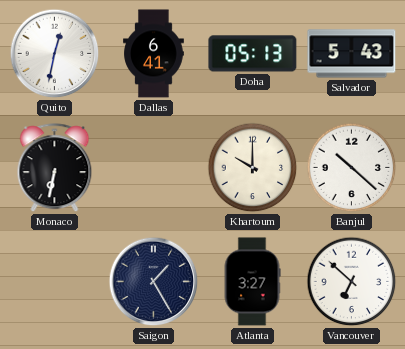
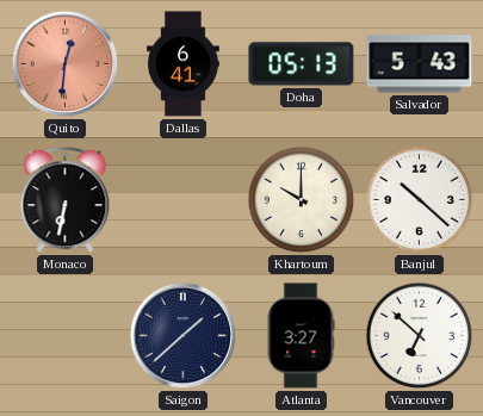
Quito: 12:32 -> 12:31 (66, 64)
Quito dial: white -> salmon (66, 64)
Saigon: 1:25 -> 1:38 (184, 336)
